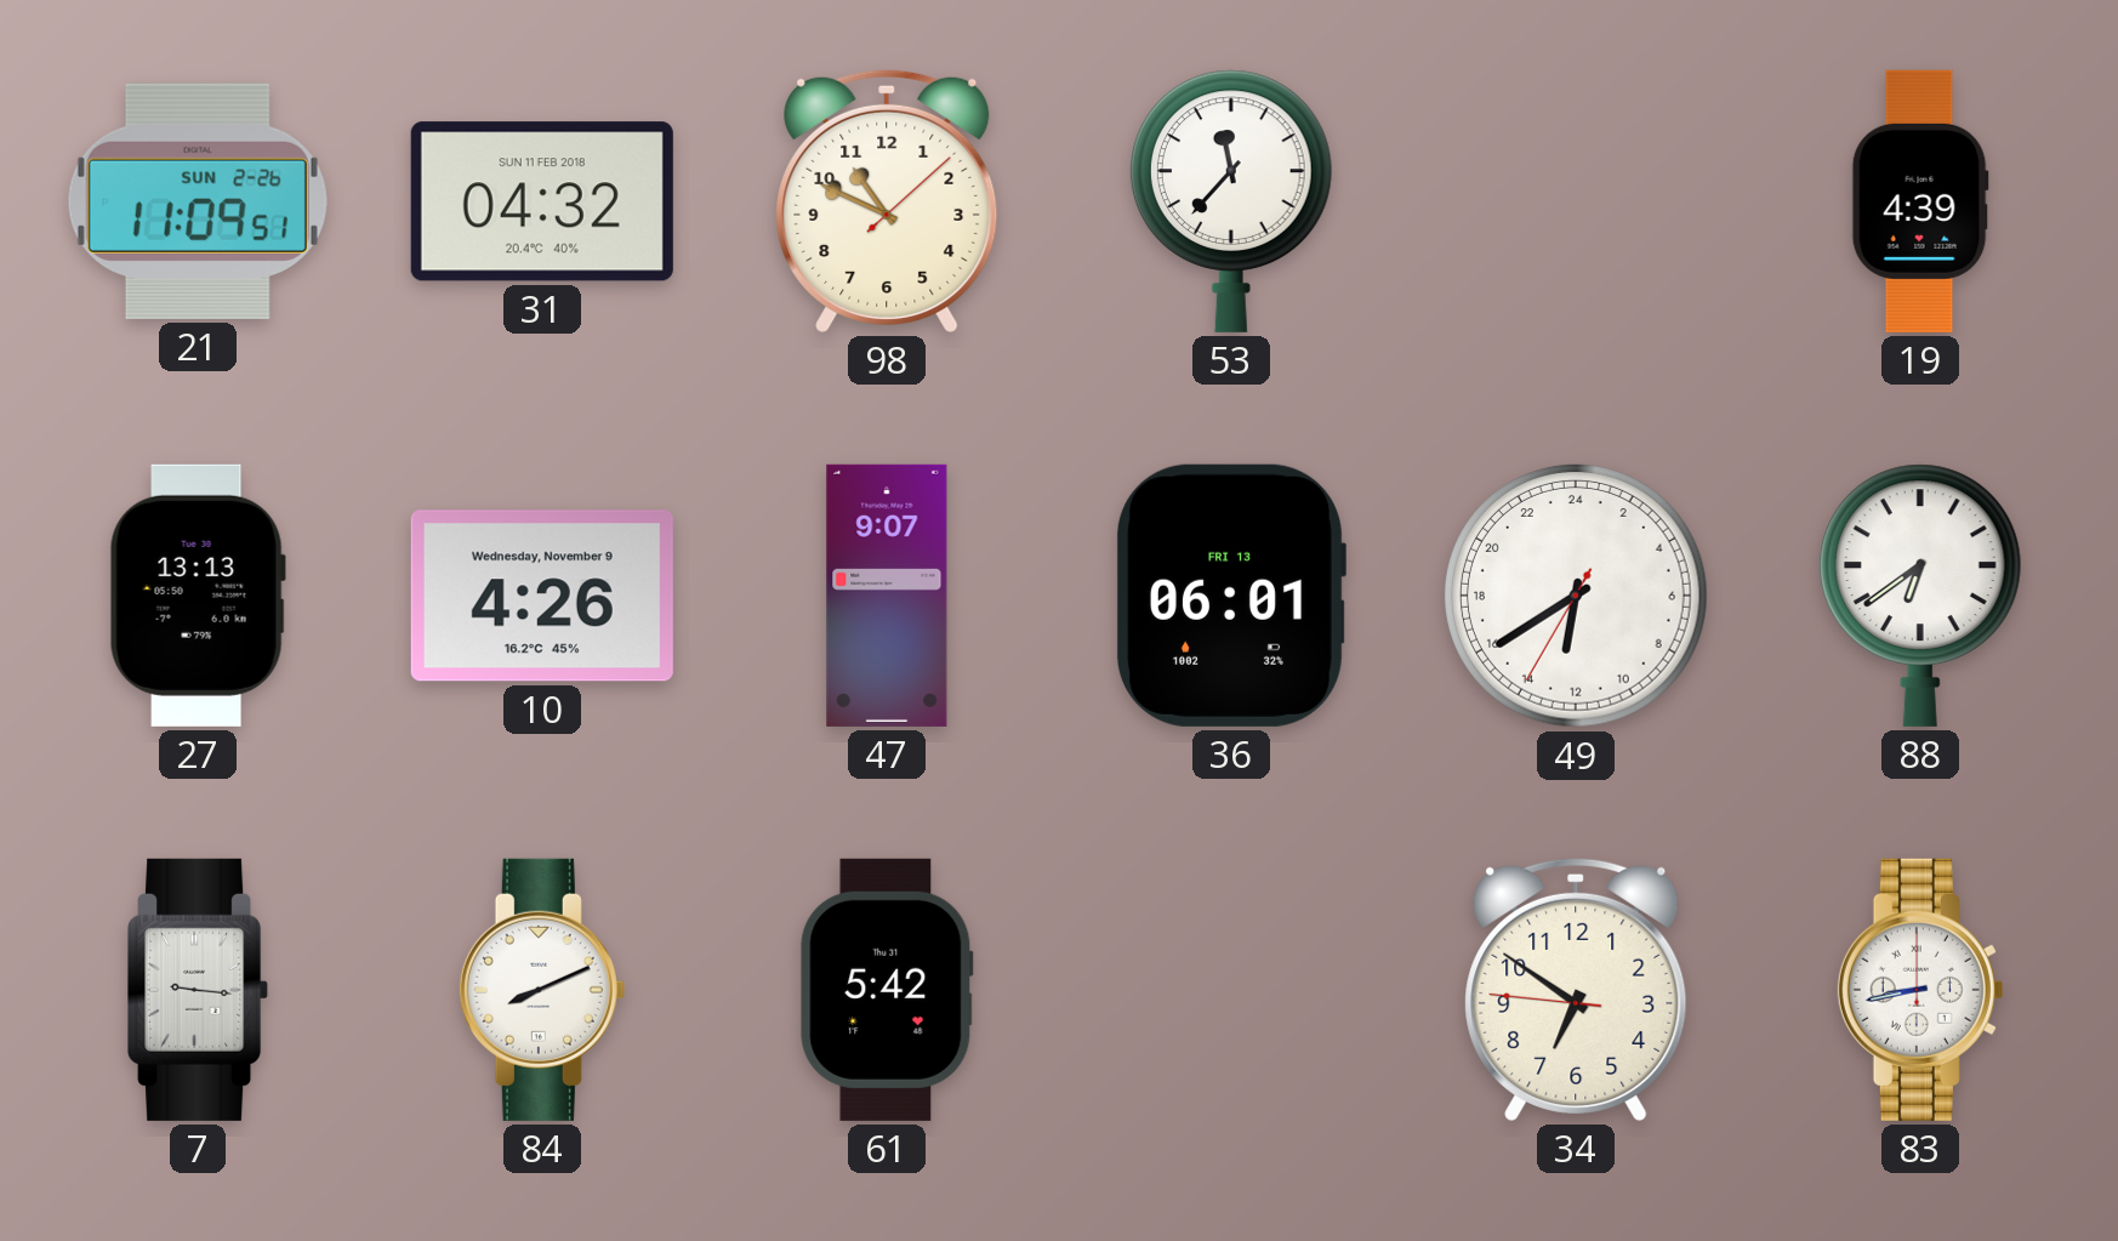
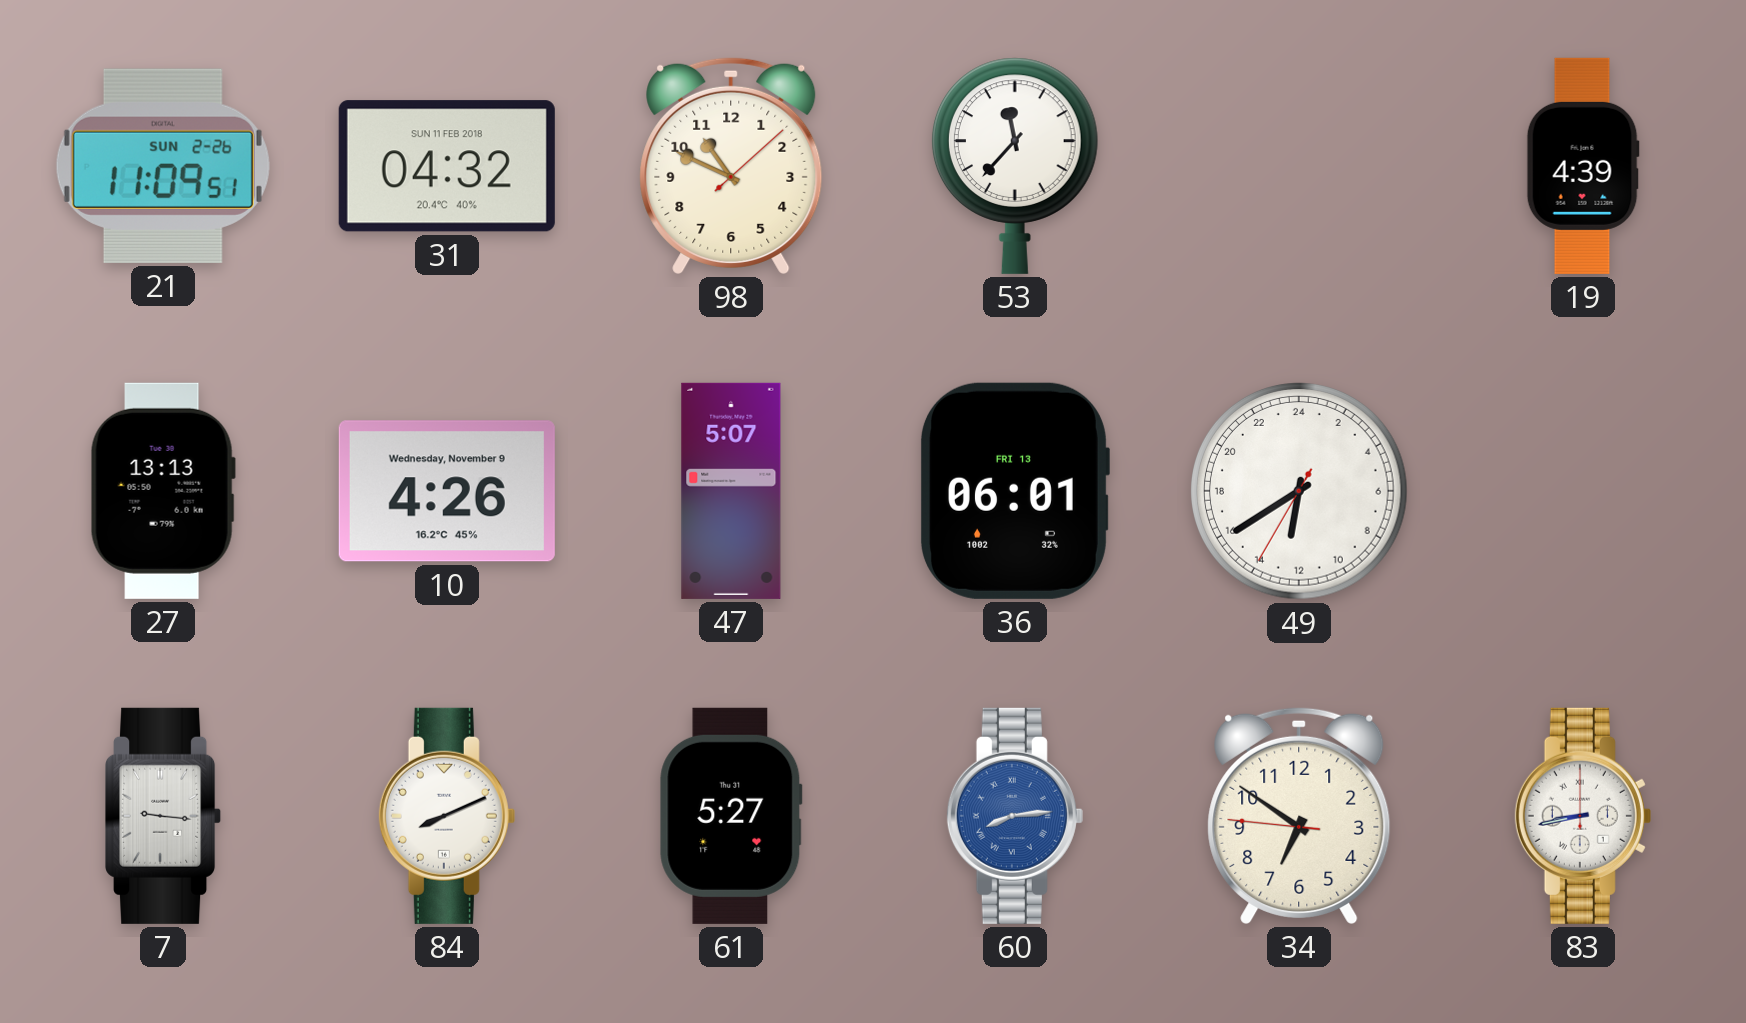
47: 9:07 -> 5:07 (731, 491)
88: 6:39 -> none (1920, 596)
61: 5:42 -> 5:27 (731, 816)
60: none -> 8:14 (1015, 816)
